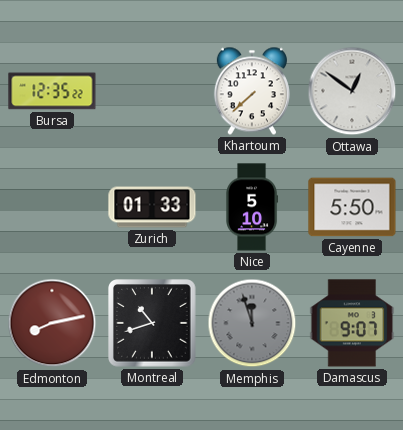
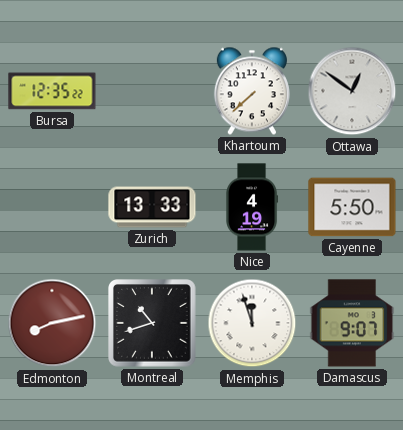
Zurich: 01:33 -> 13:33 (152, 207)
Nice: 5:10 -> 4:19 (252, 207)
Memphis dial: grey -> white (252, 323)
